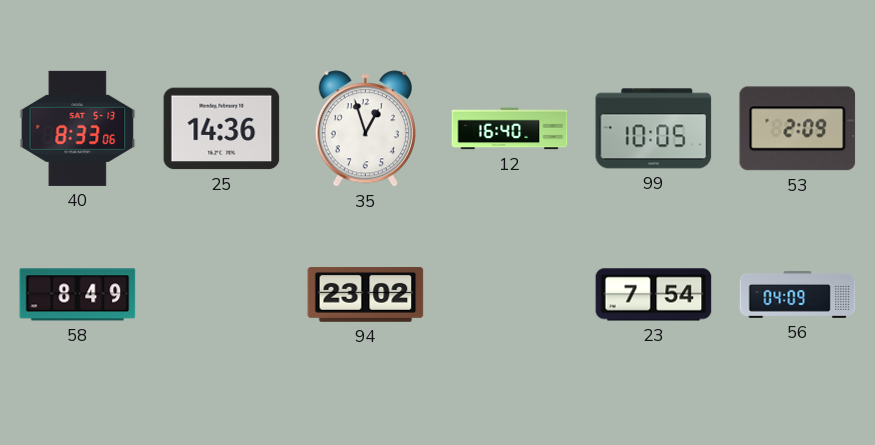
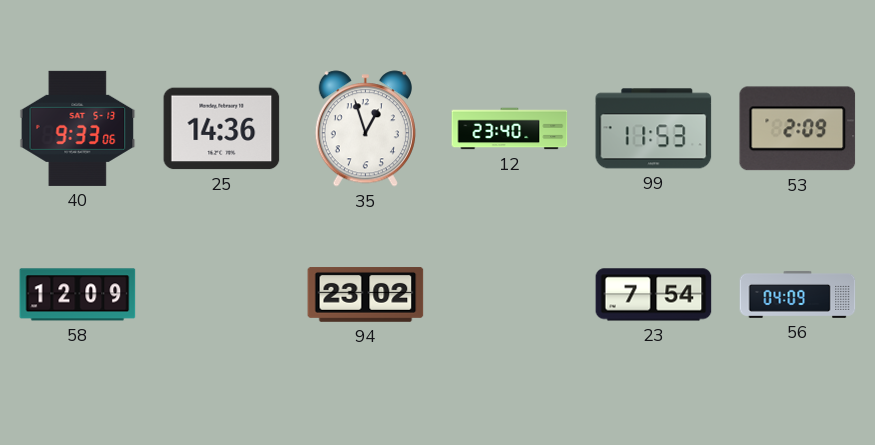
40: 8:33 -> 9:33 (78, 128)
12: 16:40 -> 23:40 (510, 129)
99: 10:05 -> 11:53 (654, 129)
58: 8:49 -> 12:09 (78, 295)
